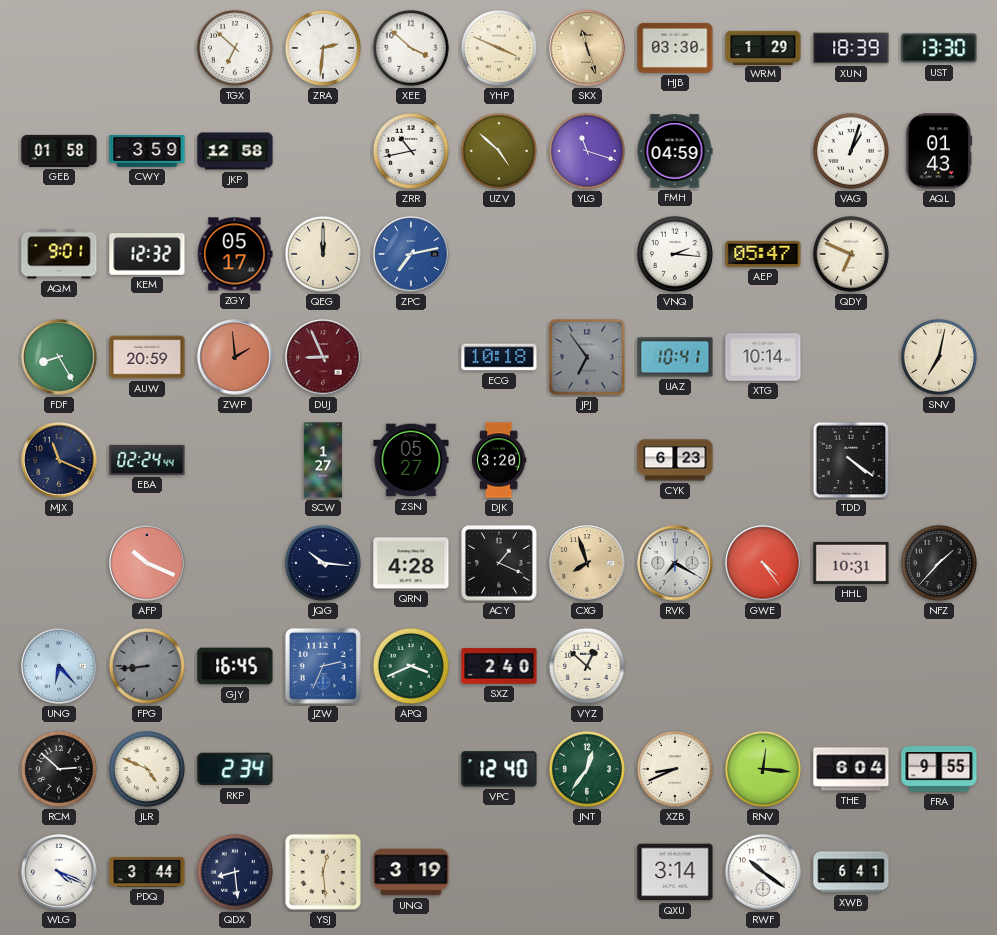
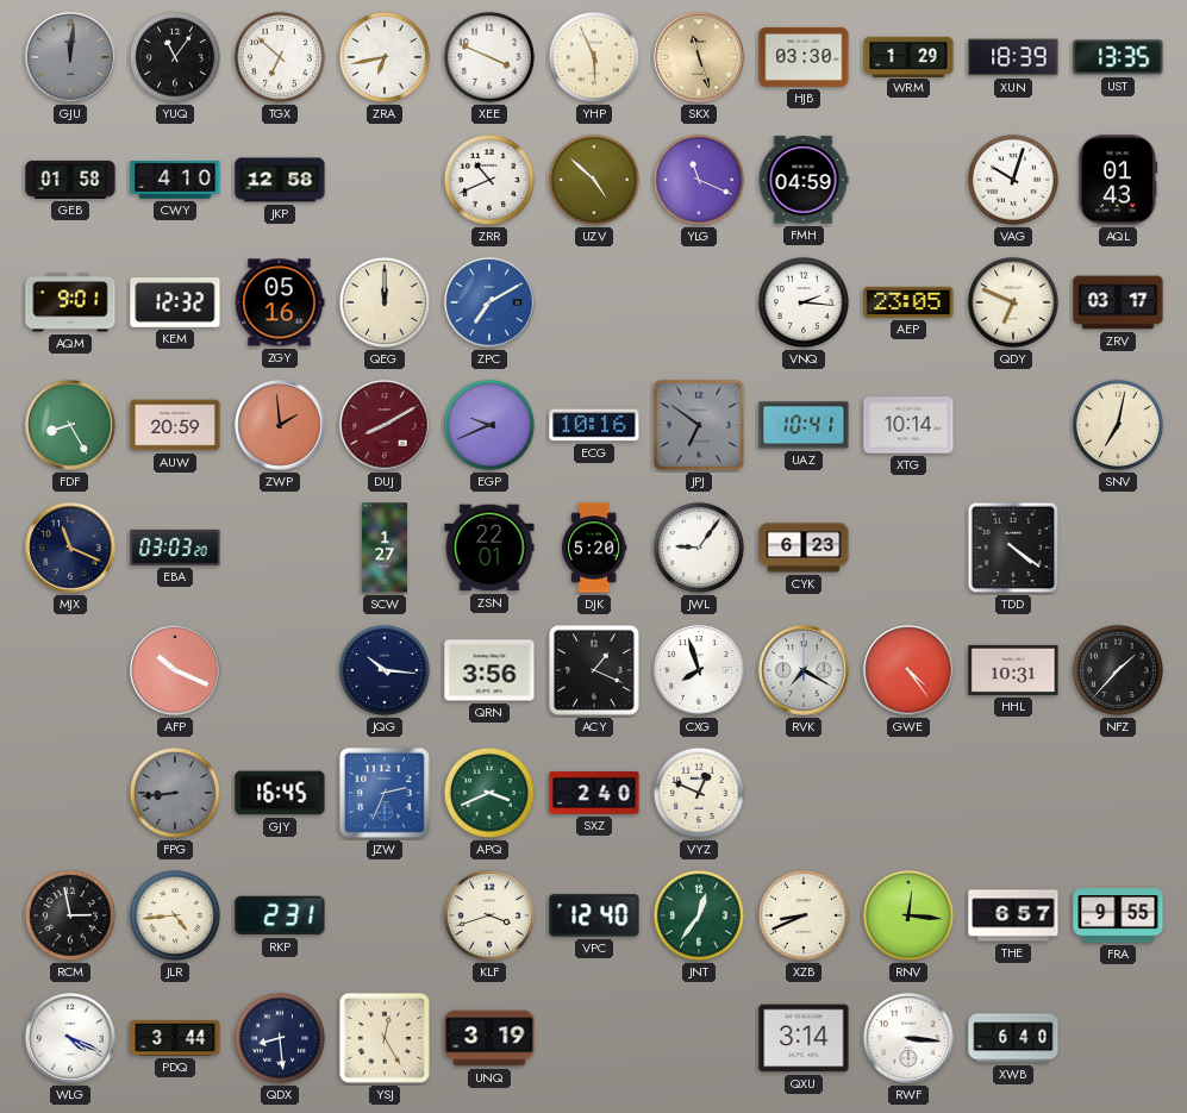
GJU: none -> 12:01 (70, 57)
YUQ: none -> 11:06 (175, 57)
ZRA: 2:31 -> 6:43 (385, 57)
XEE: 3:52 -> 3:49 (489, 57)
YHP: 3:49 -> 5:56 (594, 57)
UST: 13:30 -> 13:35 (1118, 57)
CWY: 3:59 -> 4:10 (175, 180)
ZRR: 10:43 -> 10:41 (489, 180)
YLG: 11:18 -> 11:19 (699, 180)
VAG: 1:03 -> 10:03 (1013, 180)
ZGY: 05:17 -> 05:16 (280, 302)
ZPC: 7:13 -> 7:10 (489, 302)
AEP: 05:47 -> 23:05 (908, 302)
ZRV: none -> 03:17 (1118, 302)
DUJ: 8:56 -> 8:10 (385, 425)
EGP: none -> 9:41 (489, 425)
ECG: 10:18 -> 10:16 (594, 425)
JPJ: 6:54 -> 6:51 (699, 425)
EBA: 02:24 -> 03:03 (175, 548)
ZSN: 05:27 -> 22:01 (489, 548)
DJK: 3:20 -> 5:20 (594, 548)
JWL: none -> 9:06 (699, 548)
QRN: 4:28 -> 3:56 (489, 670)
CXG dial: champagne -> white (699, 670)
UNG: 6:23 -> none (59, 666)
VYZ: 12:52 -> 12:49 (699, 793)
RCM: 2:52 -> 2:58 (70, 915)
JLR: 4:49 -> 4:44 (175, 915)
RKP: 2:34 -> 2:31 (280, 915)
KLF: none -> 3:42 (489, 915)
THE: 6:04 -> 6:57 (1013, 915)
YSJ: 12:29 -> 12:25 (385, 1038)
RWF: 10:21 -> 3:16 (908, 1038)
XWB: 6:41 -> 6:40 (1013, 1038)
